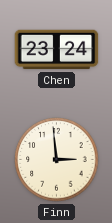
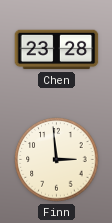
Chen: 23:24 -> 23:28 (57, 50)
